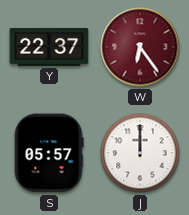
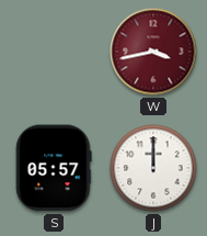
Y: 22:37 -> none (49, 47)
W: 6:24 -> 3:43 (153, 52)
